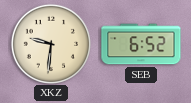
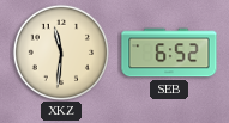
XKZ: 9:31 -> 11:31 (60, 51)
